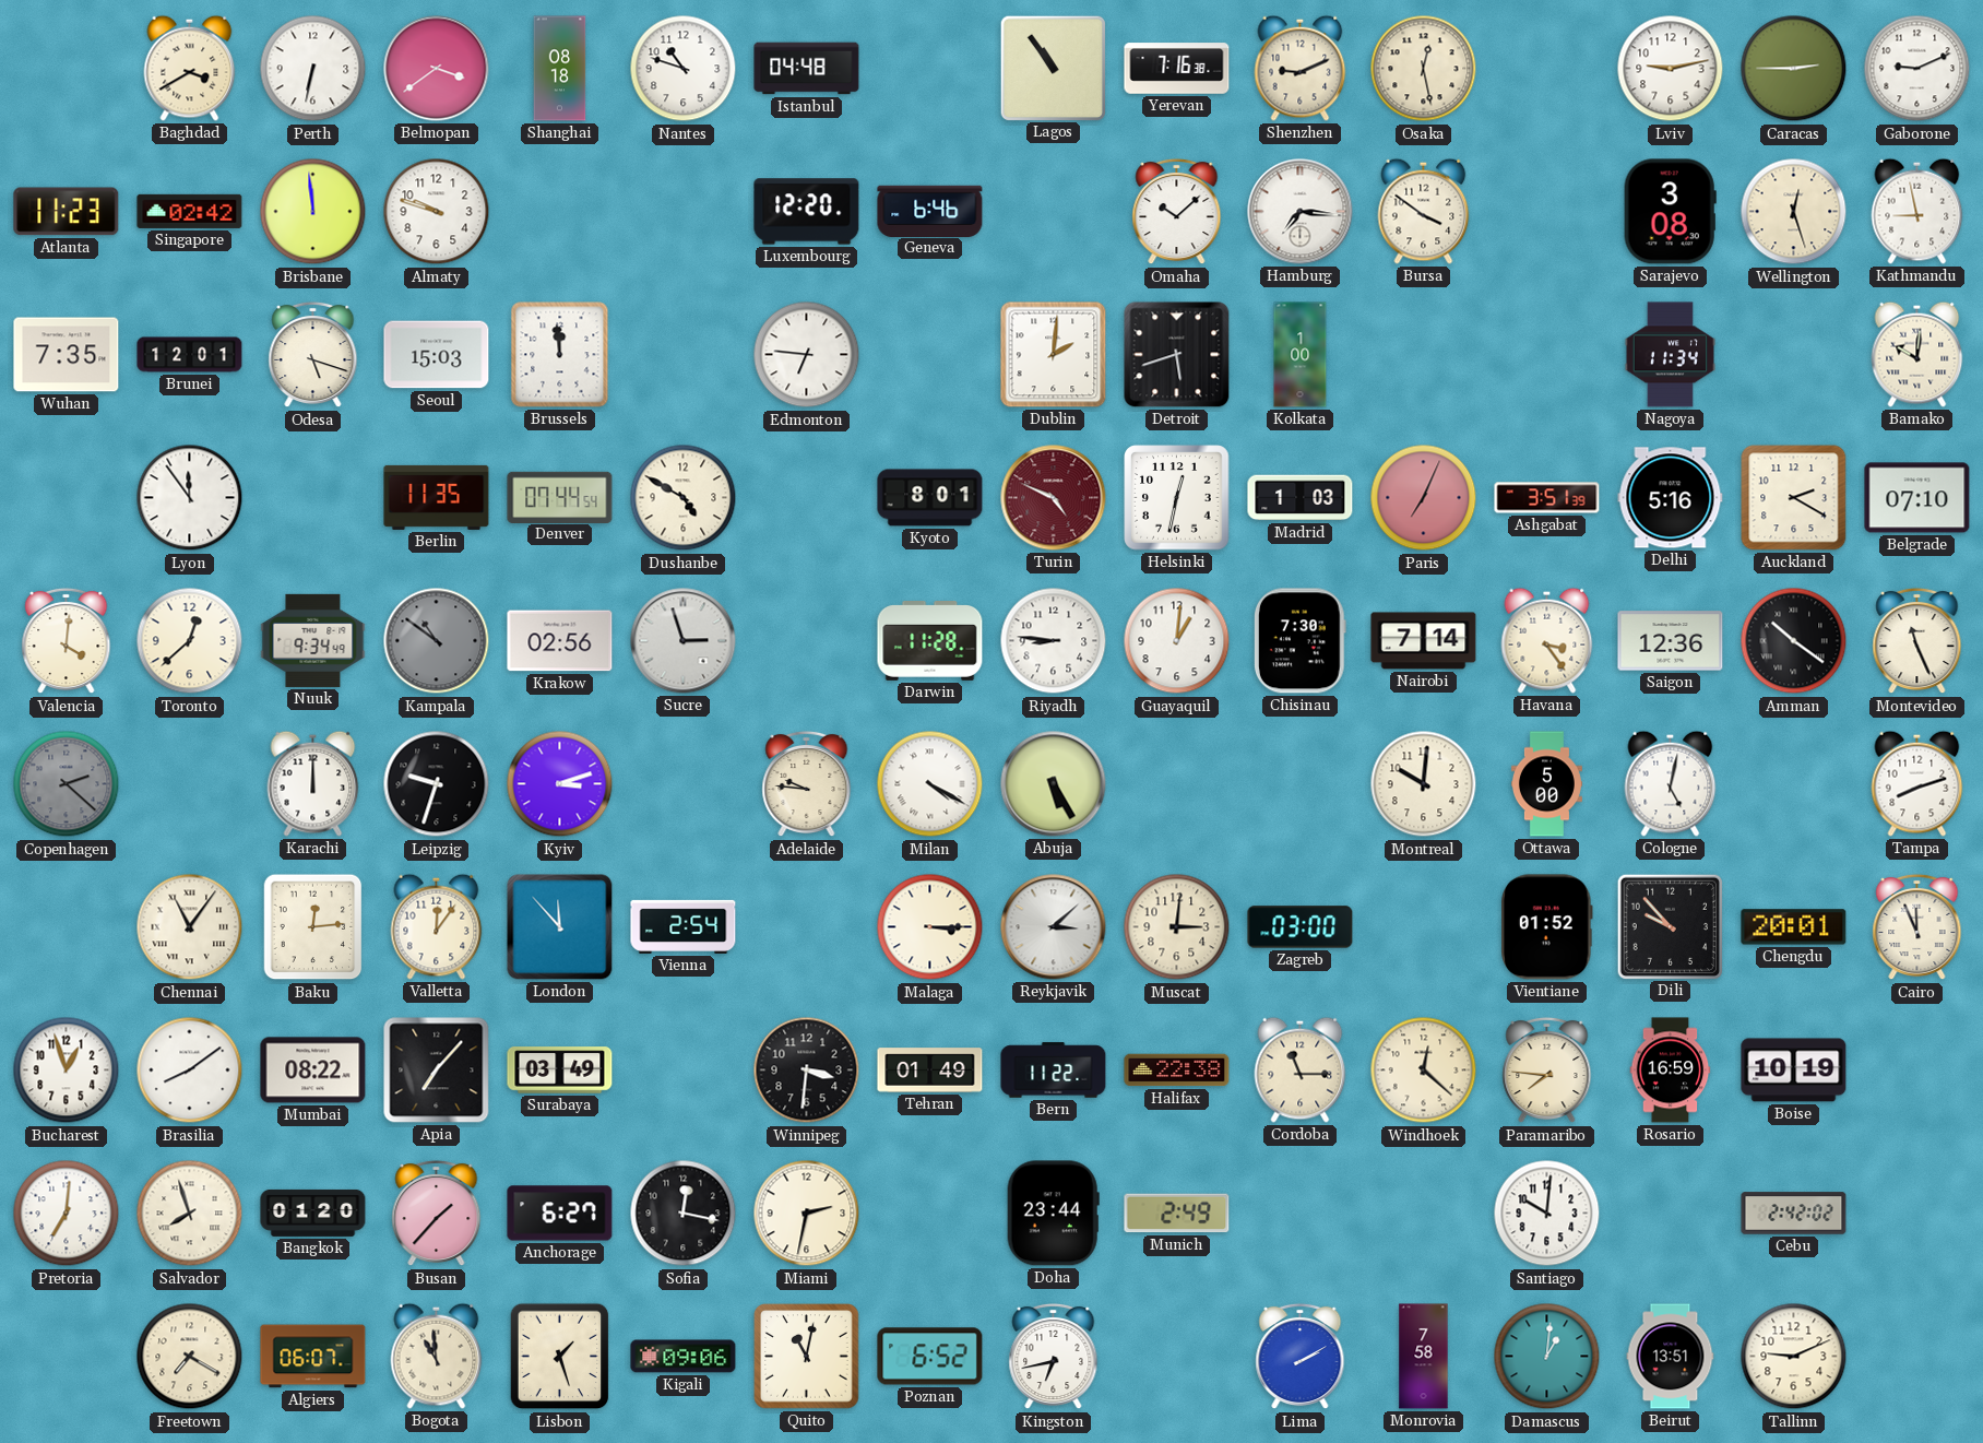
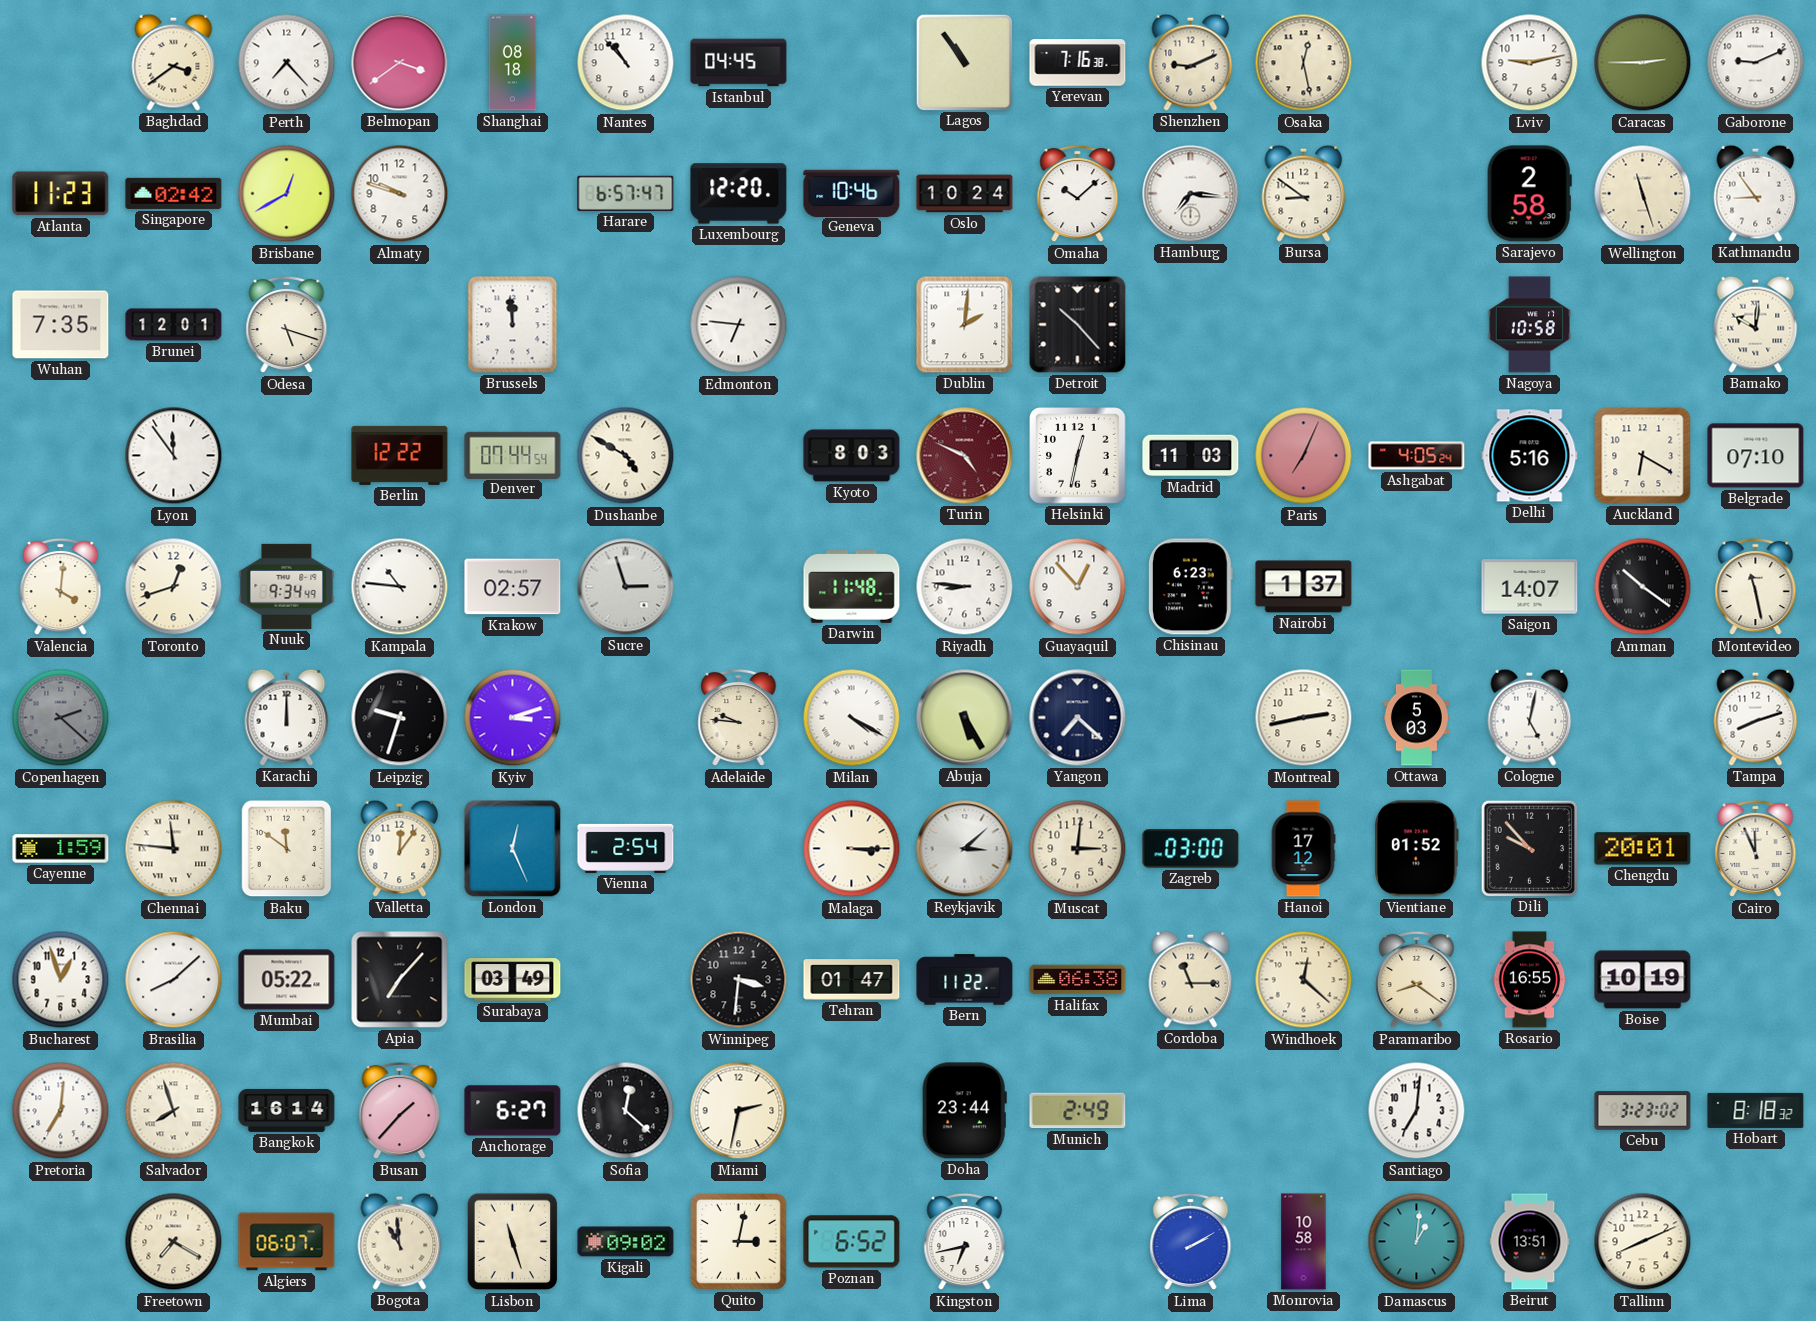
Baghdad: 3:40 -> 3:39 (174, 62)
Perth: 6:32 -> 7:23 (287, 63)
Nantes: 10:48 -> 10:53 (626, 63)
Istanbul: 04:48 -> 04:45 (739, 63)
Brisbane: 11:59 -> 12:40 (287, 194)
Harare: none -> 6:57 (626, 193)
Geneva: 6:46 -> 10:46 (852, 193)
Oslo: none -> 10:24 (965, 194)
Bursa: 3:51 -> 8:51 (1304, 193)
Sarajevo: 3:08 -> 2:58 (1529, 194)
Wellington: 12:27 -> 11:27 (1643, 194)
Kathmandu: 8:58 -> 8:54 (1756, 193)
Seoul: 15:03 -> none (437, 355)
Detroit: 5:42 -> 10:23 (1078, 325)
Kolkata: 1:00 -> none (1301, 355)
Nagoya: 11:34 -> 10:58 (1529, 325)
Berlin: 11:35 -> 12:22 (400, 455)
Kyoto: 8:01 -> 8:03 (852, 456)
Madrid: 1:03 -> 11:03 (1191, 456)
Ashgabat: 3:51 -> 4:05 (1417, 456)
Auckland: 2:20 -> 6:20 (1643, 456)
Toronto: 12:38 -> 12:42 (174, 587)
Kampala: 10:51 -> 10:46 (400, 587)
Kampala dial: grey -> white (400, 587)
Krakow: 02:56 -> 02:57 (513, 587)
Darwin: 11:28 -> 11:48 (852, 587)
Guayaquil: 1:01 -> 12:53 (1078, 587)
Chisinau: 7:30 -> 6:23 (1190, 587)
Nairobi: 7:14 -> 1:37 (1304, 587)
Havana: 3:24 -> none (1547, 640)
Saigon: 12:36 -> 14:07 (1530, 587)
Montevideo: 11:26 -> 11:28 (1756, 587)
Yangon: none -> 7:22 (1078, 718)
Montreal: 10:01 -> 2:43 (1304, 718)
Ottawa: 5:00 -> 5:03 (1416, 718)
Cayenne: none -> 1:59 (61, 849)
Chennai: 11:06 -> 11:46 (174, 849)
Baku: 12:14 -> 11:51 (287, 849)
London: 11:53 -> 12:26 (513, 849)
Hanoi: none -> 17:12 (1303, 849)
Brasilia: 8:09 -> 8:08 (174, 980)
Mumbai: 08:22 -> 05:22 (287, 980)
Tehran: 01:49 -> 01:47 (852, 980)
Halifax: 22:38 -> 06:38 (1078, 980)
Paramaribo: 7:46 -> 8:21 (1417, 980)
Rosario: 16:59 -> 16:55 (1530, 980)
Bangkok: 01:20 -> 16:14 (287, 1110)
Sofia: 12:17 -> 12:22 (626, 1111)
Santiago: 10:01 -> 7:01 (1417, 1111)
Cebu: 2:42 -> 3:23 (1643, 1111)
Hobart: none -> 8:18 (1756, 1110)
Lisbon: 1:27 -> 11:27 (513, 1242)
Kigali: 09:06 -> 09:02 (626, 1242)
Quito: 11:02 -> 3:02 (739, 1242)
Monrovia: 7:58 -> 10:58 (1304, 1242)
Tallinn: 9:11 -> 8:11 (1643, 1242)
